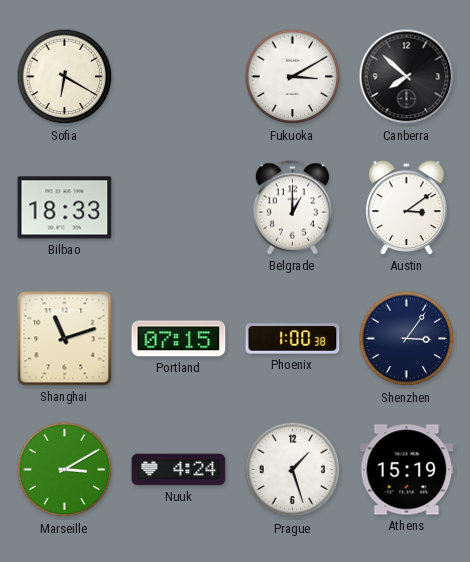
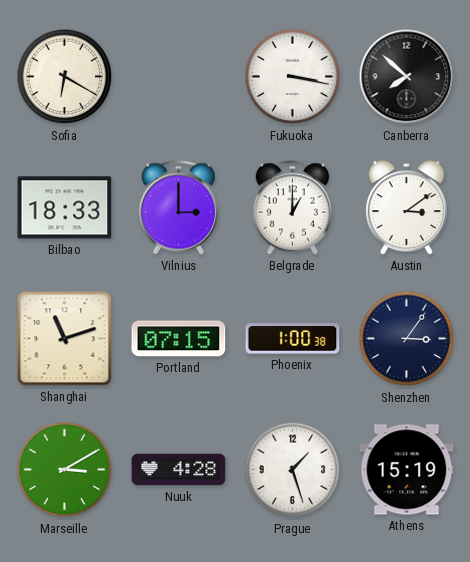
Fukuoka: 3:10 -> 3:17 (293, 77)
Vilnius: none -> 3:00 (178, 208)
Nuuk: 4:24 -> 4:28 (179, 470)
